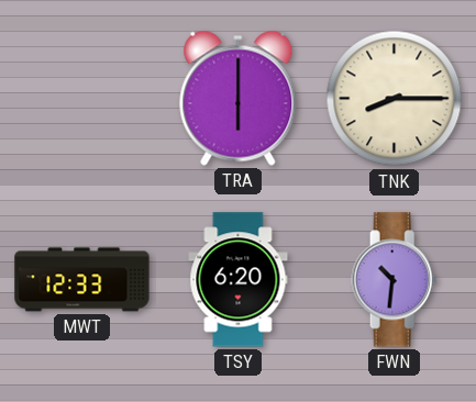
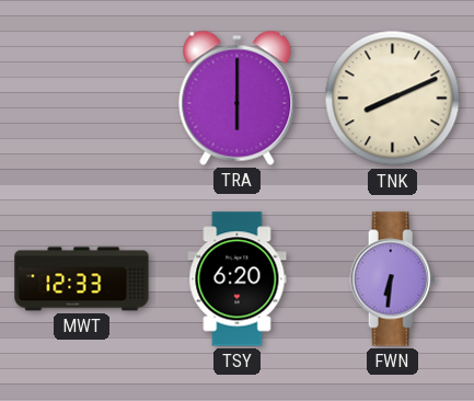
TNK: 8:15 -> 8:11 (393, 99)
FWN: 10:31 -> 6:31 (393, 279)
